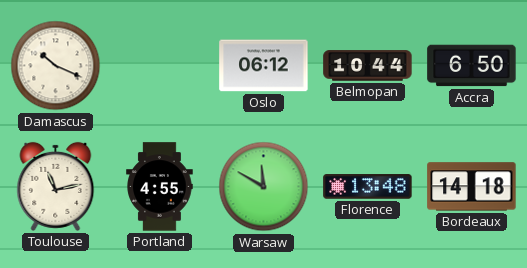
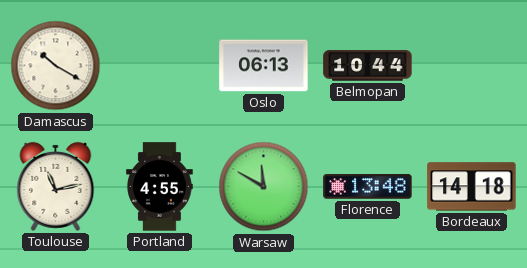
Damascus: 10:19 -> 10:20 (56, 66)
Oslo: 06:12 -> 06:13 (264, 66)
Accra: 6:50 -> none (472, 66)
